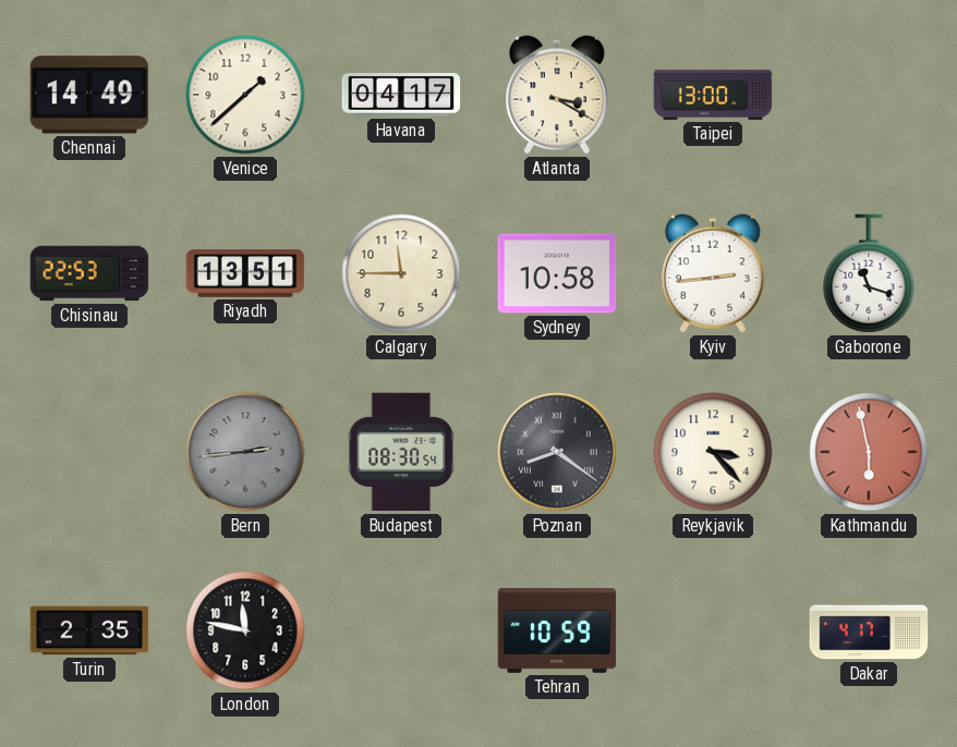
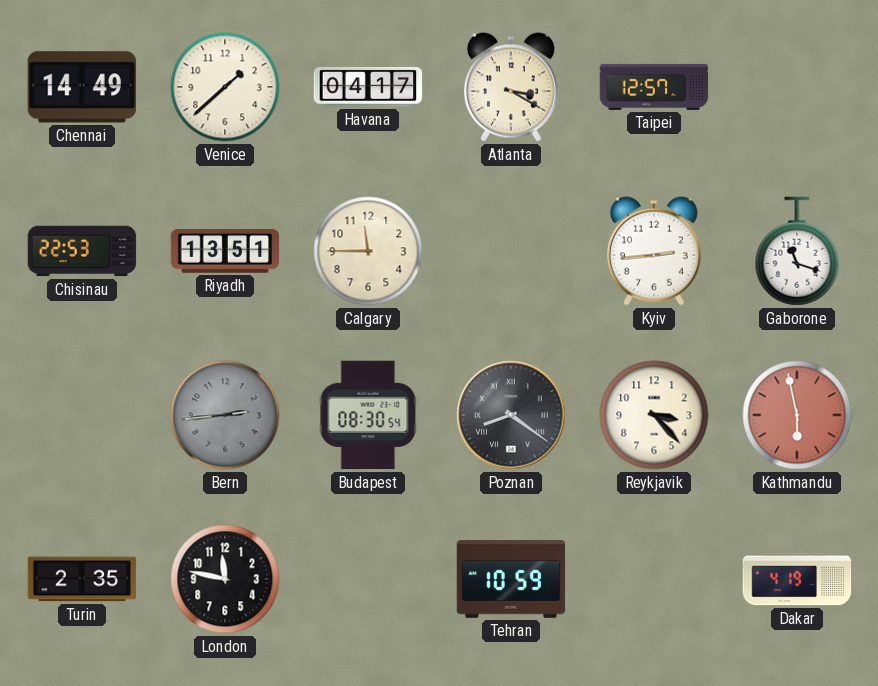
Taipei: 13:00 -> 12:57 (654, 87)
Sydney: 10:58 -> none (557, 273)
Dakar: 4:17 -> 4:19 (797, 579)
